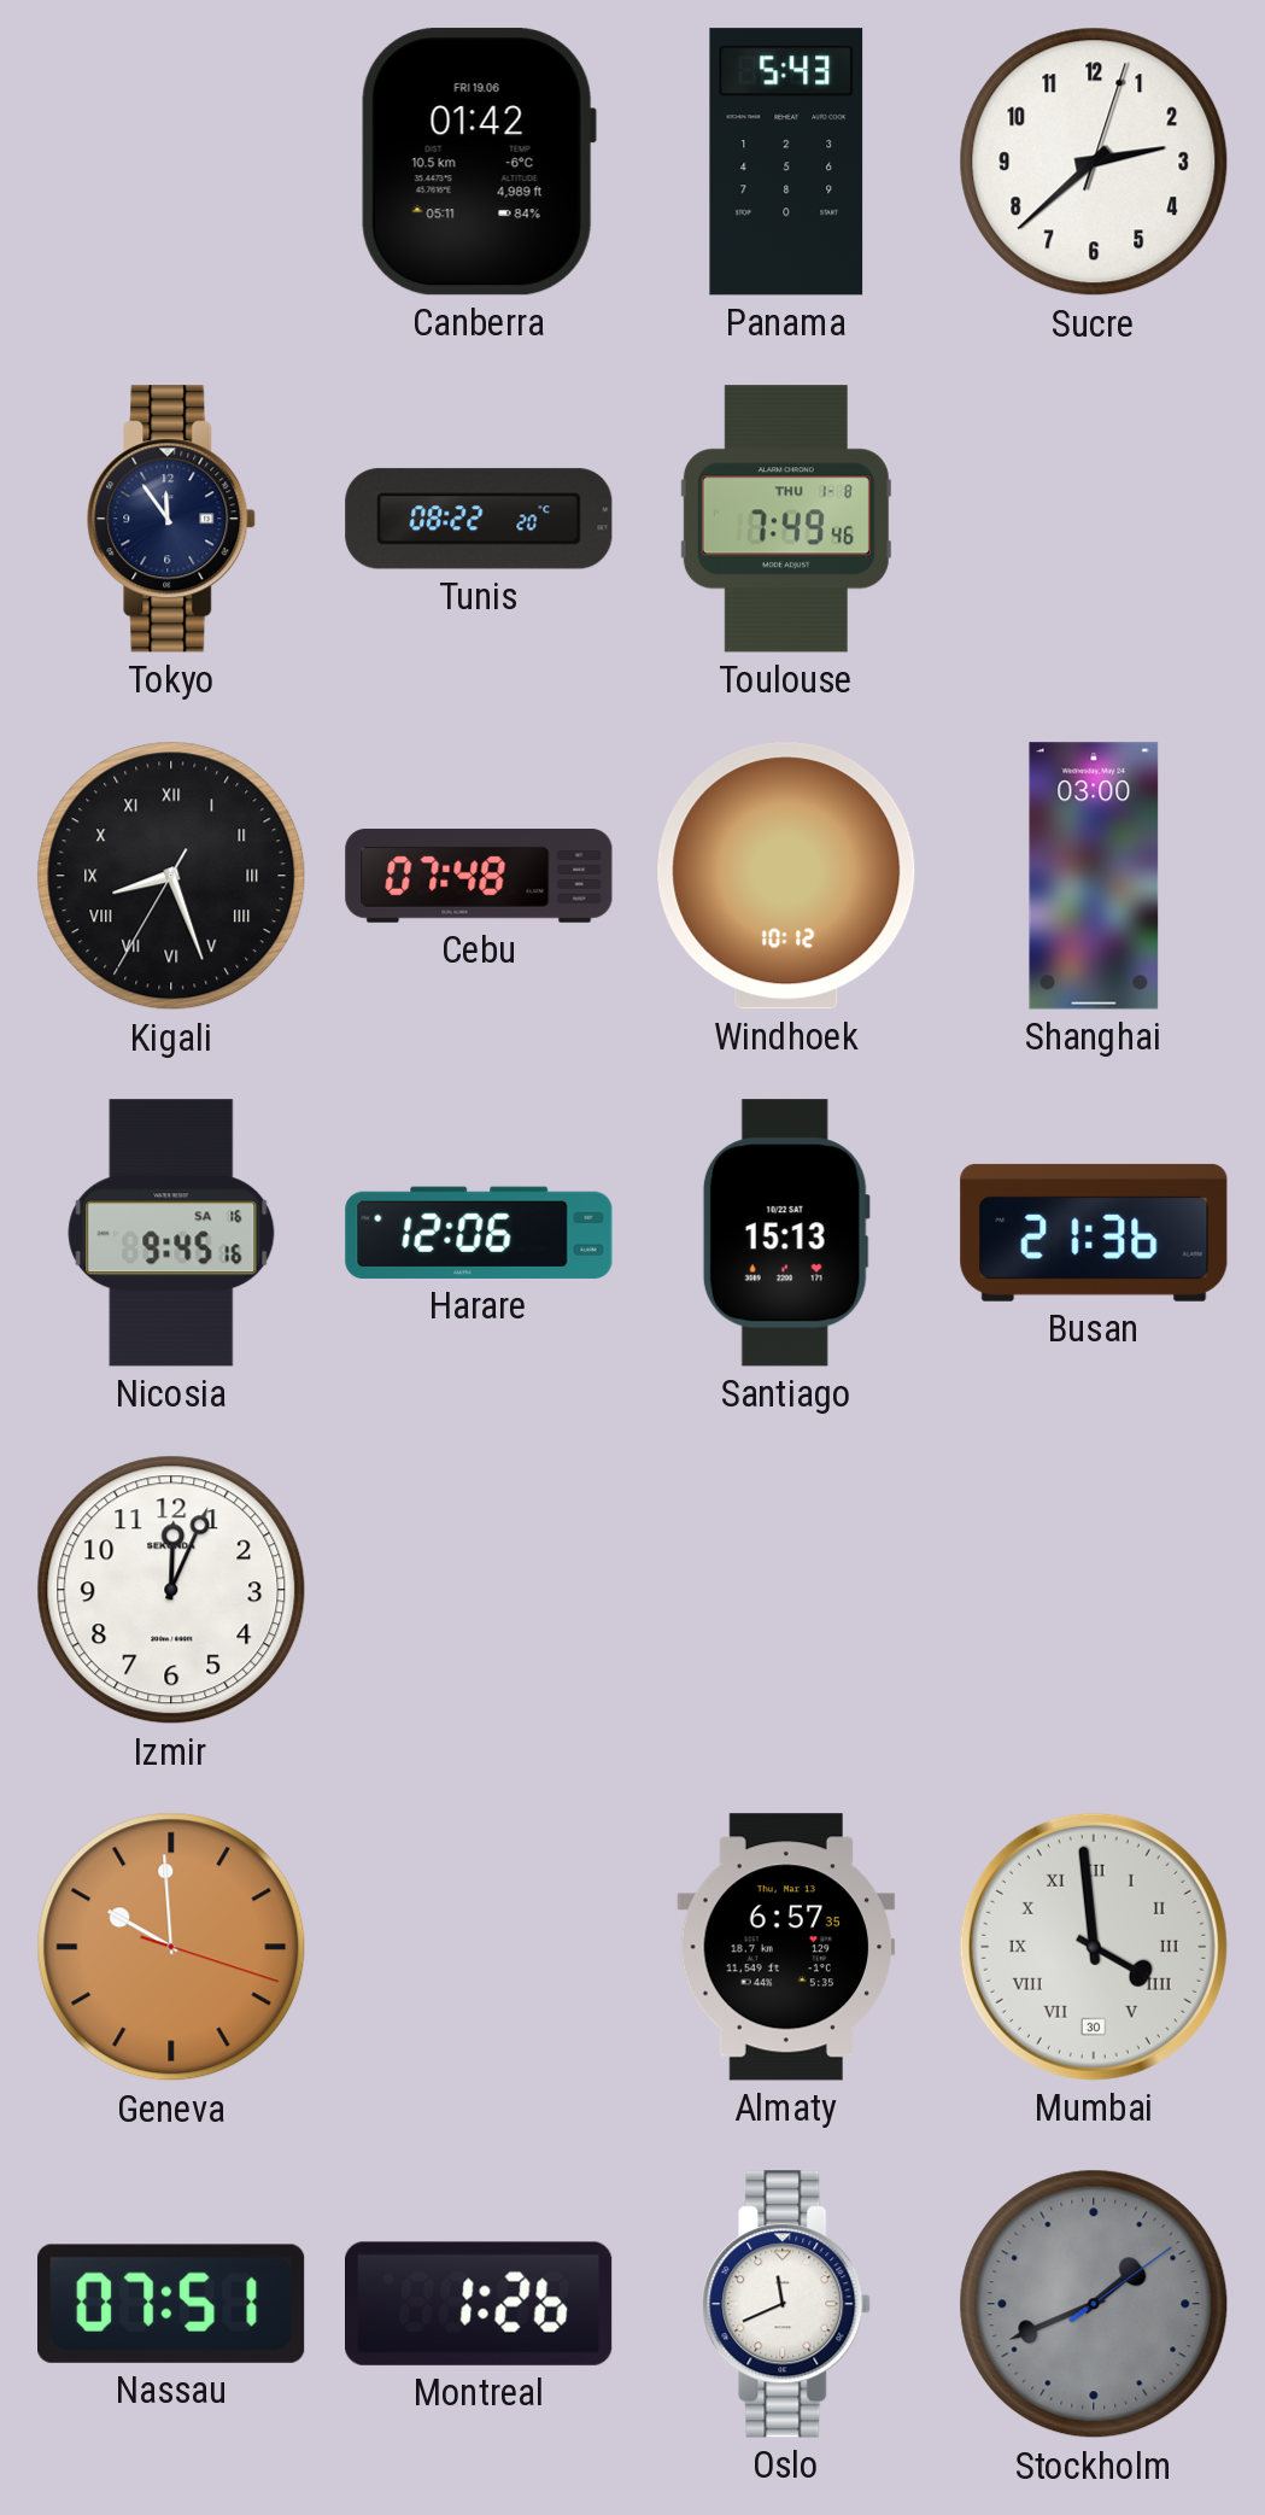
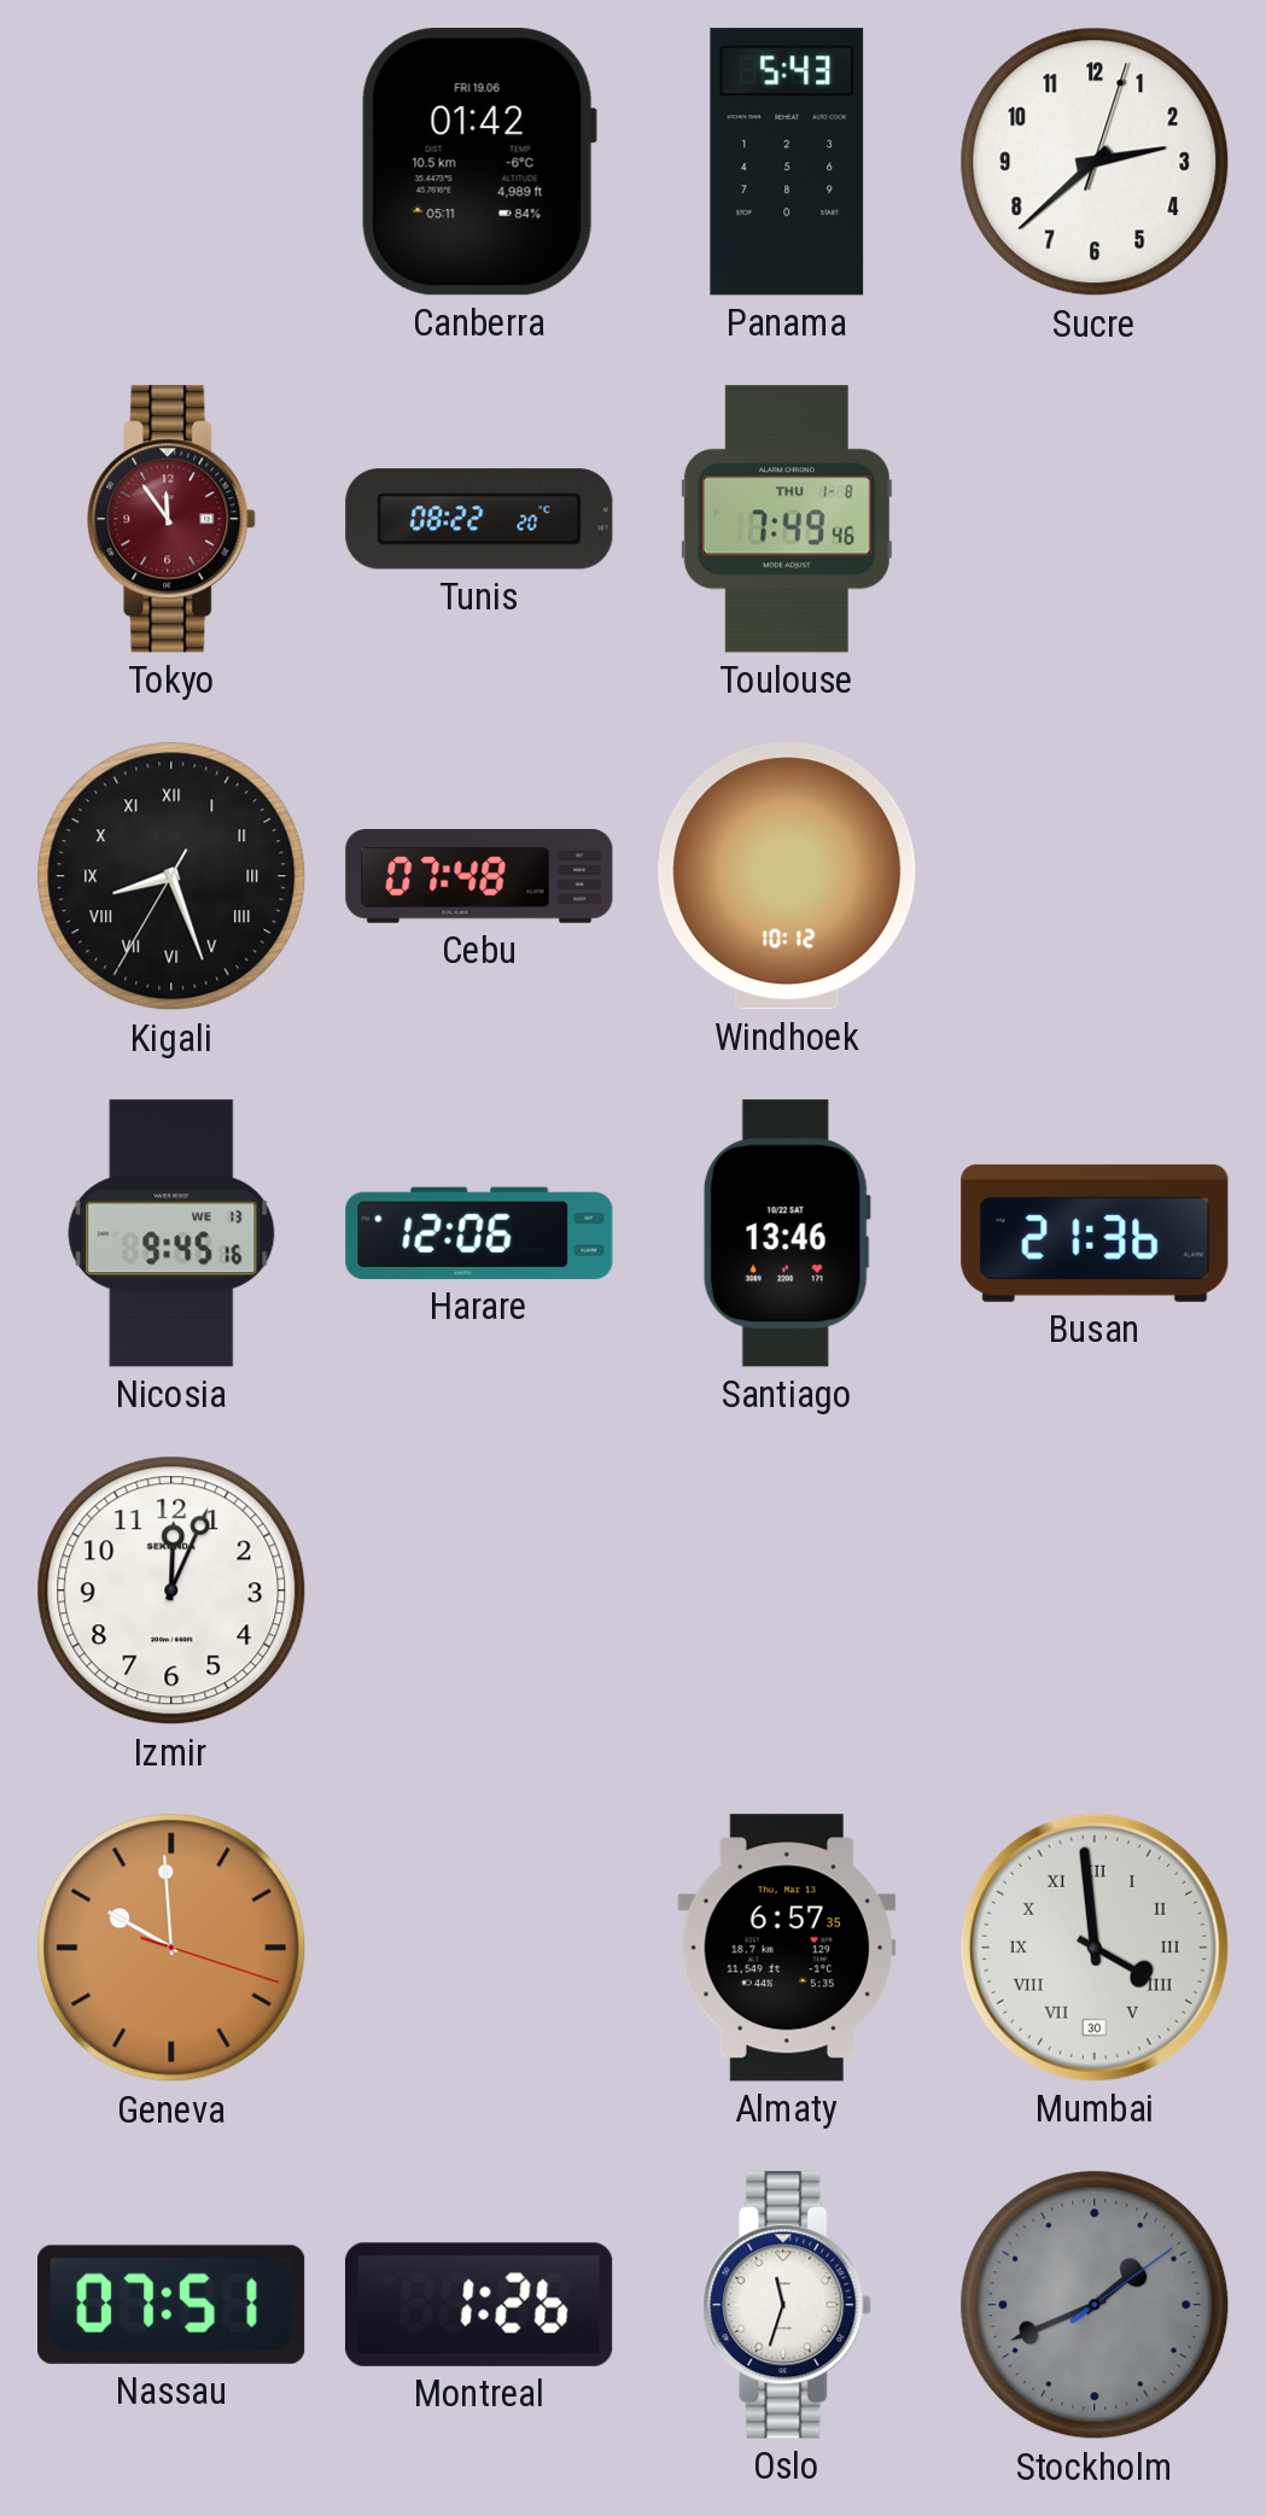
Tokyo dial: navy -> burgundy (173, 519)
Shanghai: 03:00 -> none (1094, 876)
Nicosia date: SA 16 -> WE 13 (171, 1233)
Santiago: 15:13 -> 13:46 (787, 1233)
Oslo: 11:41 -> 11:33 (788, 2305)
